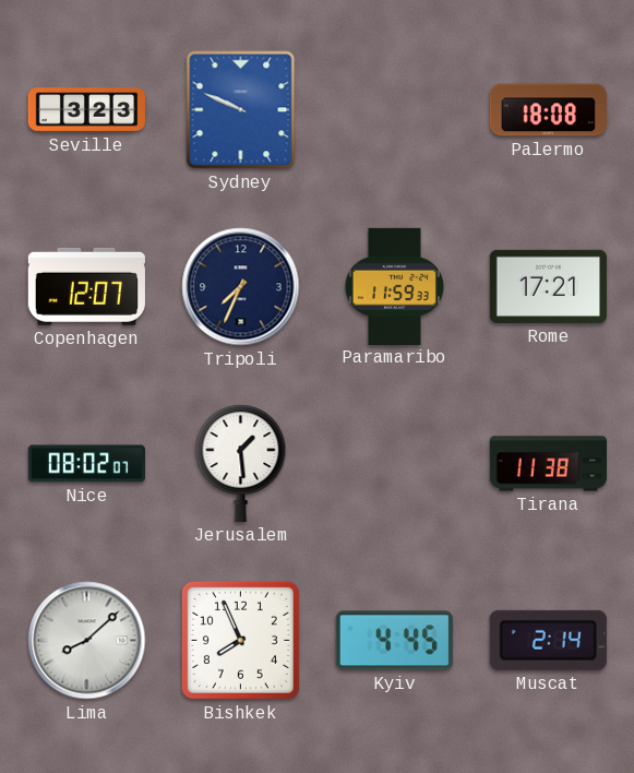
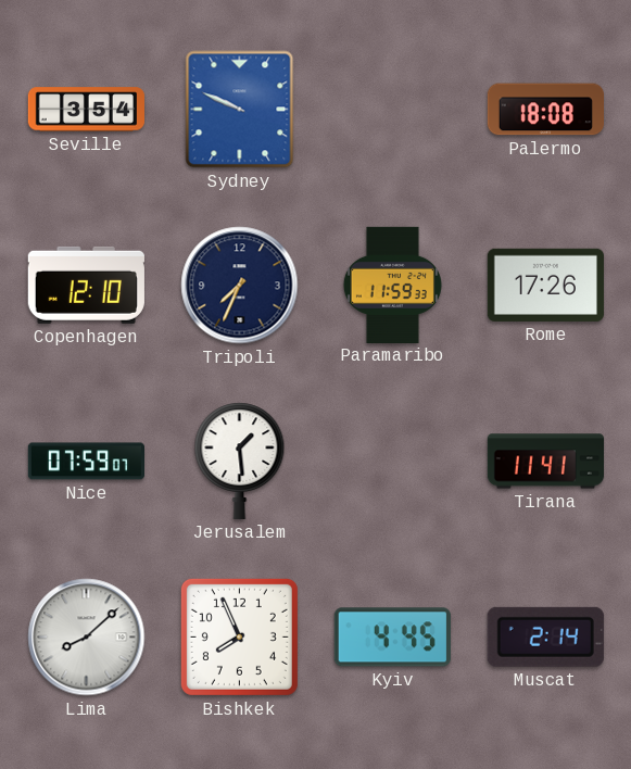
Seville: 3:23 -> 3:54 (86, 110)
Copenhagen: 12:07 -> 12:10 (86, 285)
Rome: 17:21 -> 17:26 (545, 285)
Nice: 08:02 -> 07:59 (86, 462)
Tirana: 11:38 -> 11:41 (545, 462)
